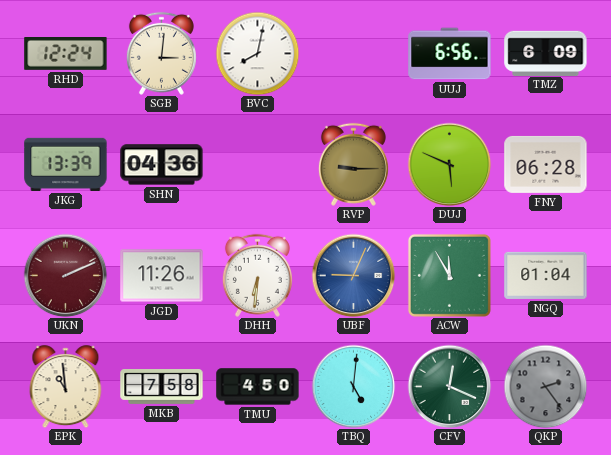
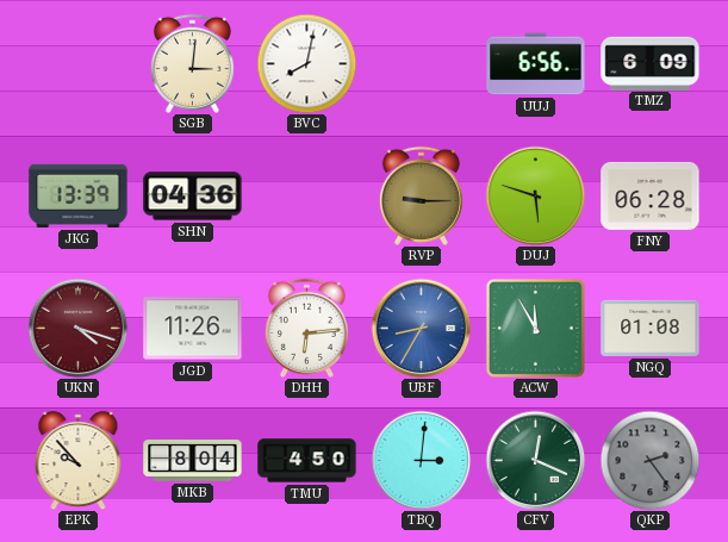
RHD: 12:24 -> none (66, 54)
DUJ: 5:49 -> 5:48 (535, 195)
UKN: 2:11 -> 4:18 (77, 328)
DHH: 6:31 -> 6:14 (306, 328)
UBF: 9:04 -> 8:35 (421, 328)
NGQ: 01:04 -> 01:08 (651, 328)
EPK: 10:59 -> 9:53 (79, 461)
MKB: 7:58 -> 8:04 (193, 461)
TBQ: 5:01 -> 3:01 (421, 460)
